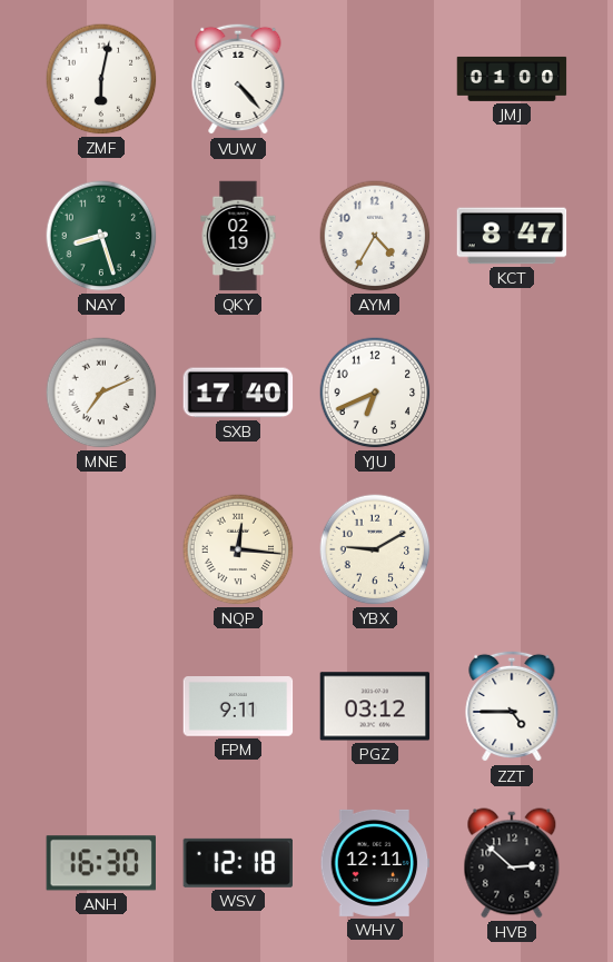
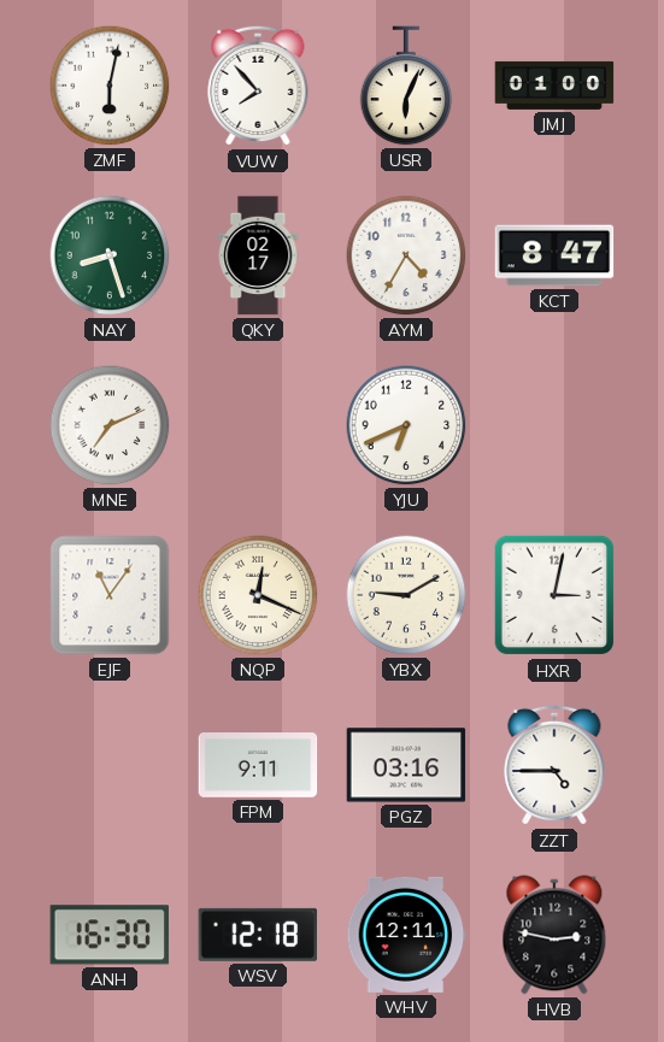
VUW: 4:23 -> 7:53 (258, 86)
USR: none -> 6:04 (406, 86)
QKY: 02:19 -> 02:17 (258, 255)
SXB: 17:40 -> none (238, 393)
EJF: none -> 11:06 (110, 595)
NQP: 12:16 -> 12:19 (258, 595)
HXR: none -> 3:02 (554, 595)
PGZ: 03:12 -> 03:16 (406, 765)
HVB: 2:52 -> 2:47 (554, 935)
